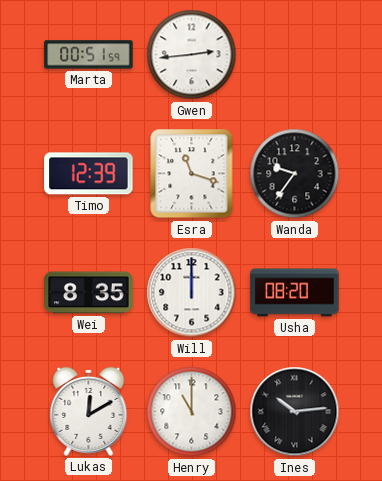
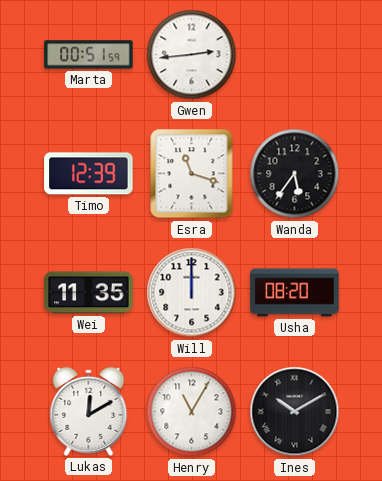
Wanda: 9:36 -> 5:36 (295, 174)
Wei: 8:35 -> 11:35 (89, 293)
Henry: 11:00 -> 11:05 (192, 412)
Ines: 10:14 -> 10:10 (295, 412)
